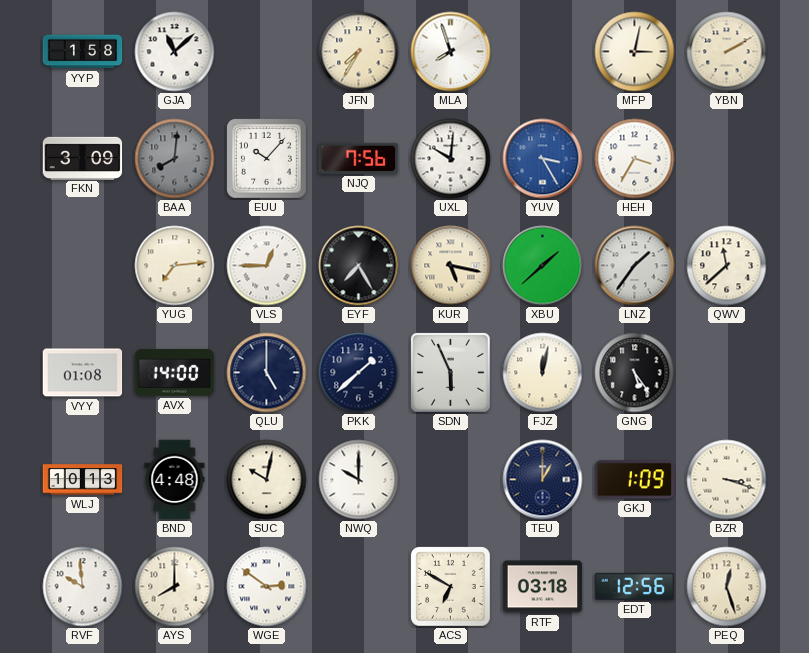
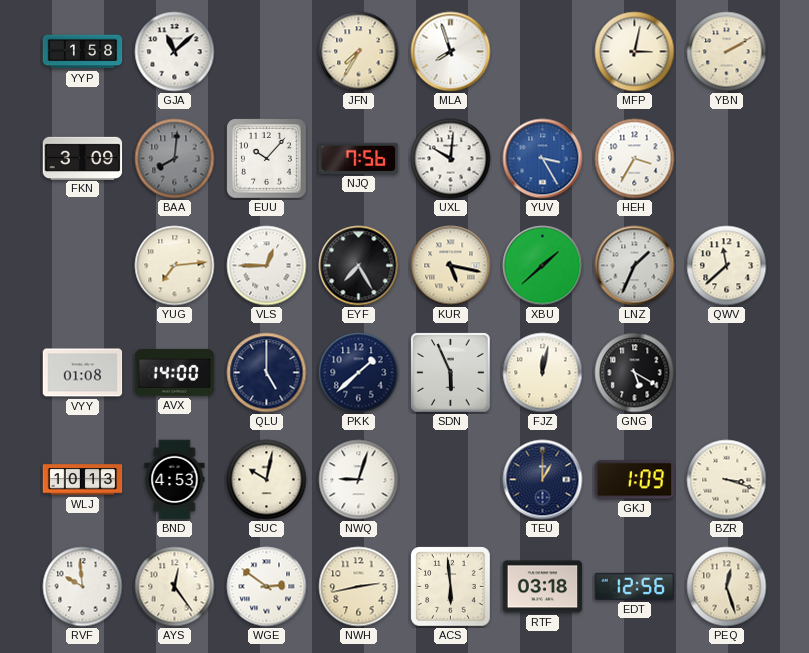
LNZ: 1:36 -> 1:34 (635, 266)
GNG: 5:24 -> 5:20 (635, 373)
BND: 4:48 -> 4:53 (175, 480)
NWQ: 10:00 -> 9:03 (359, 480)
AYS: 8:00 -> 12:24 (175, 587)
NWH: none -> 2:43 (359, 587)
ACS: 6:50 -> 5:59 (451, 587)
